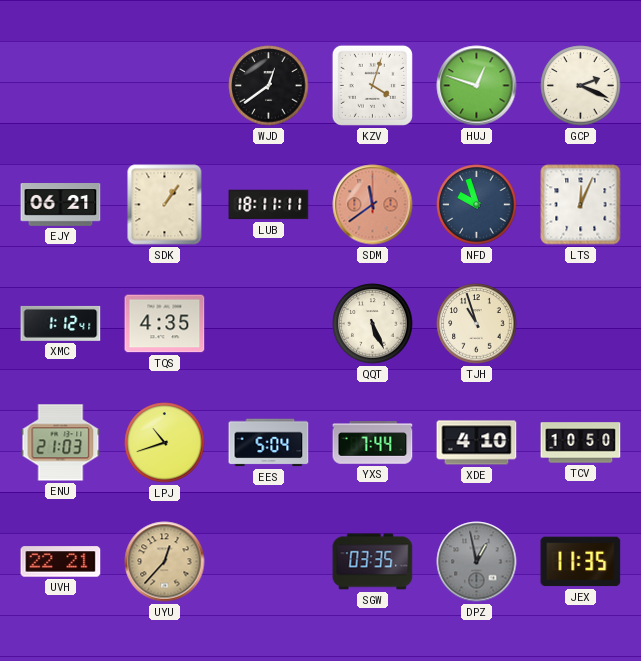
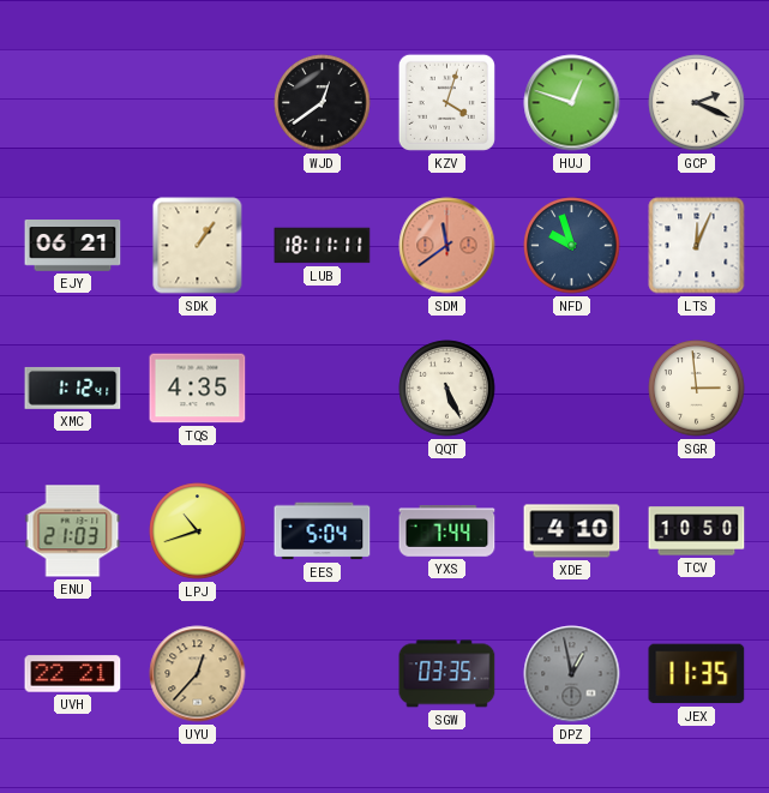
TJH: 10:57 -> none (477, 324)
SGR: none -> 2:59 (697, 389)
